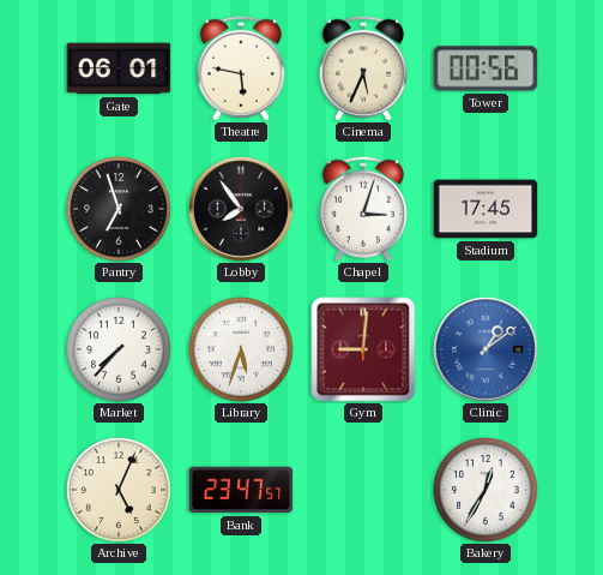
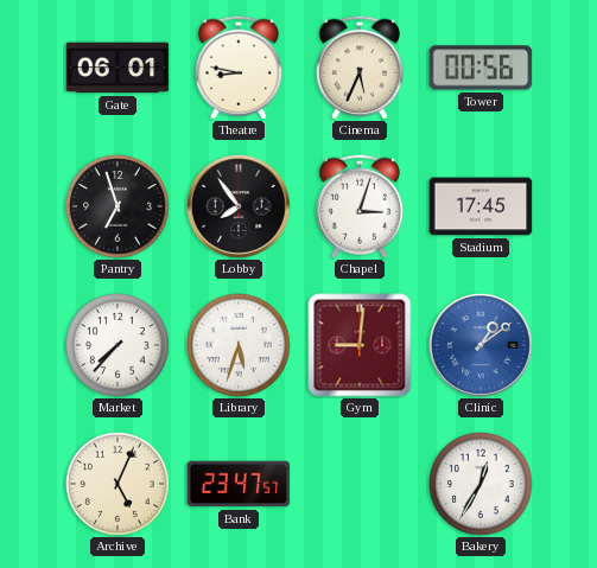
Theatre: 5:47 -> 8:47 (239, 68)
